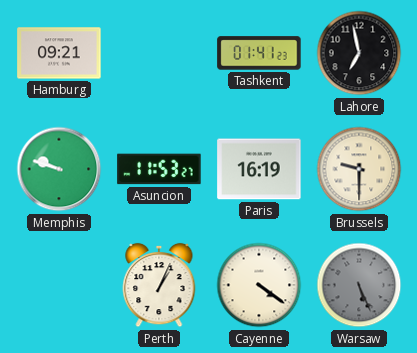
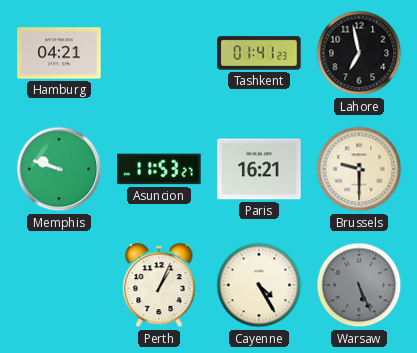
Hamburg: 09:21 -> 04:21 (59, 53)
Paris: 16:19 -> 16:21 (259, 169)
Cayenne: 4:21 -> 4:25 (259, 285)
